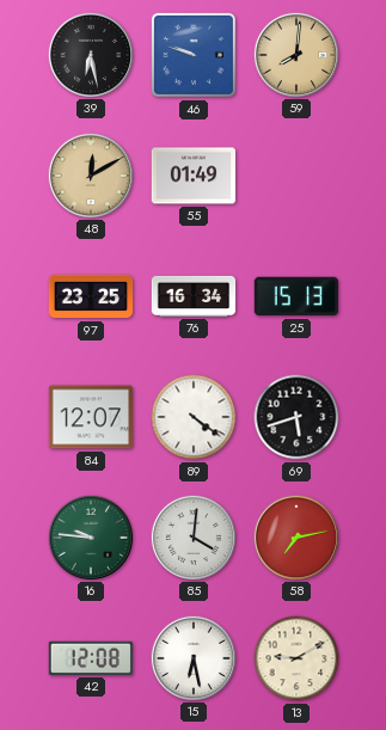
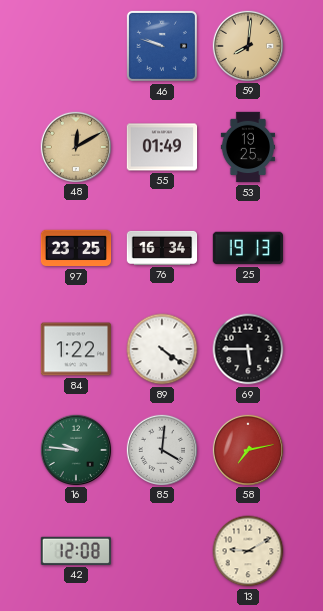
39: 6:28 -> none (90, 54)
53: none -> 19:25 (247, 147)
25: 15:13 -> 19:13 (247, 248)
84: 12:07 -> 1:22 (75, 349)
69: 5:42 -> 5:45 (248, 349)
15: 6:28 -> none (192, 657)
